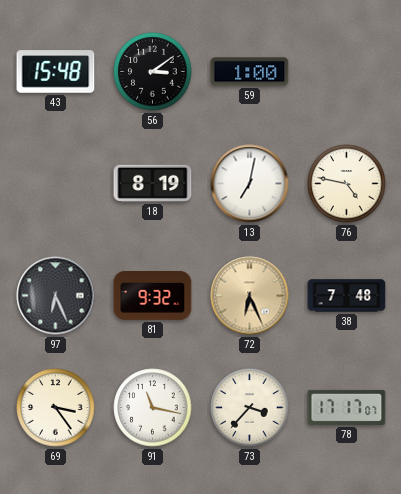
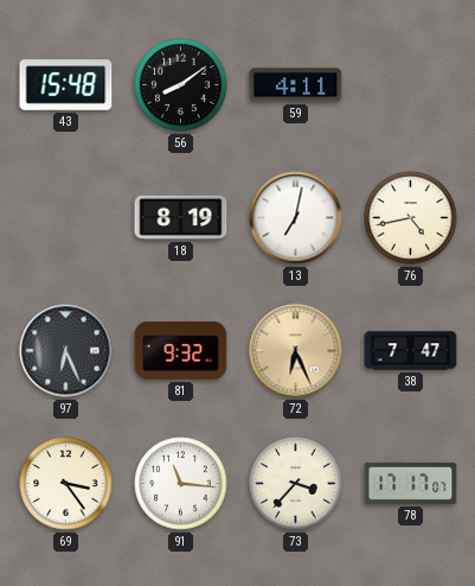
56: 3:09 -> 8:09 (181, 85)
59: 1:00 -> 4:11 (296, 85)
76: 4:47 -> 4:43 (411, 218)
38: 7:48 -> 7:47 (411, 351)
91: 11:17 -> 11:16 (181, 484)
